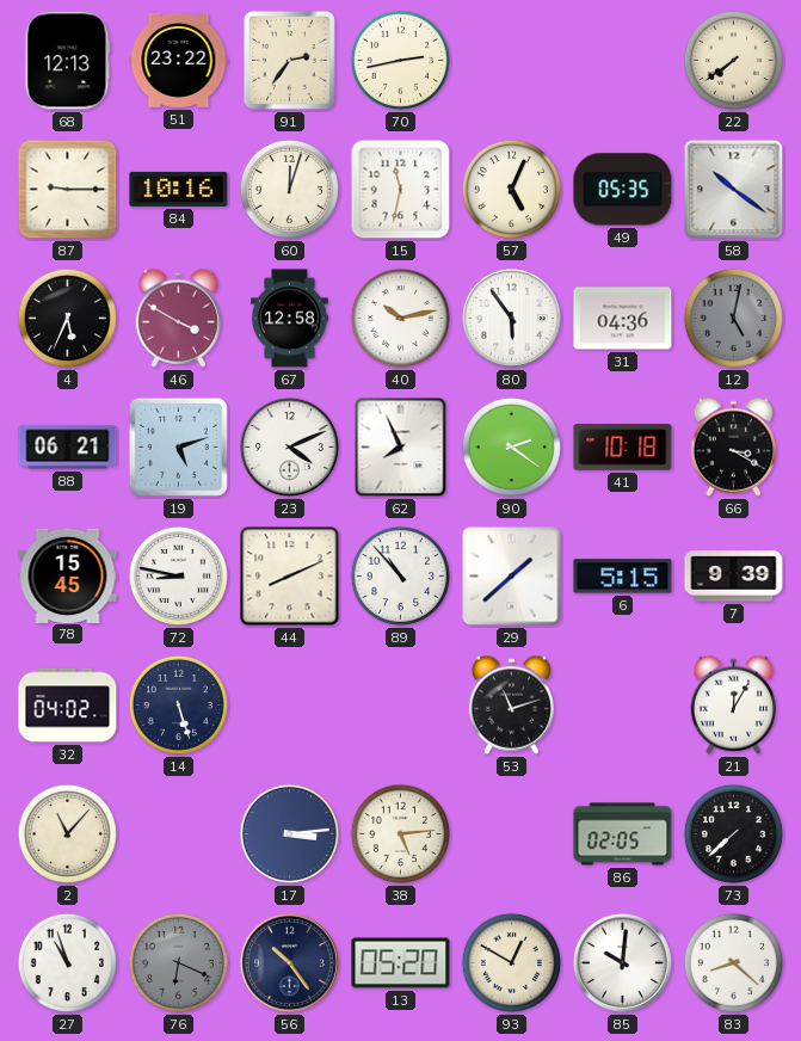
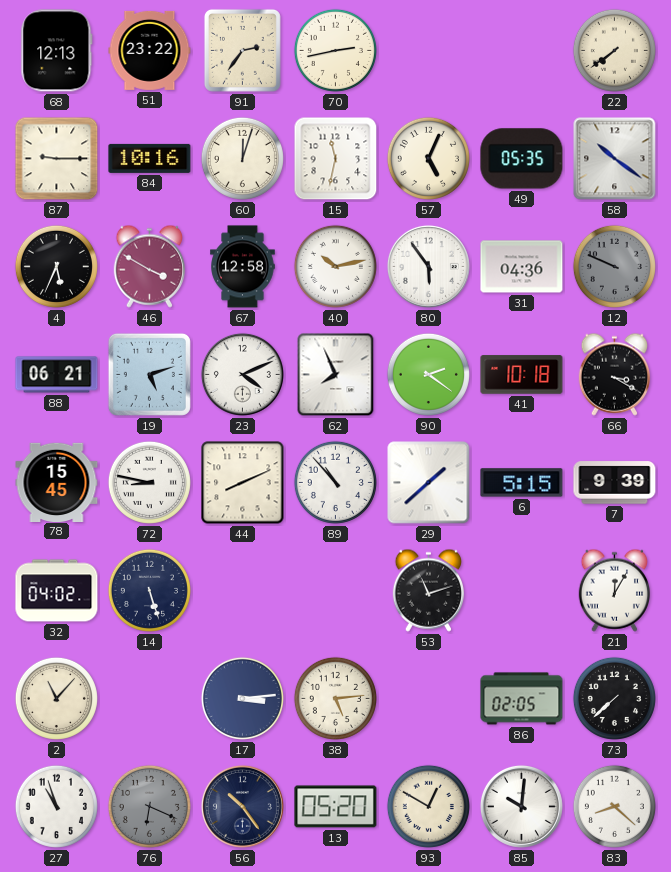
12: 5:02 -> 9:49 (614, 266)
